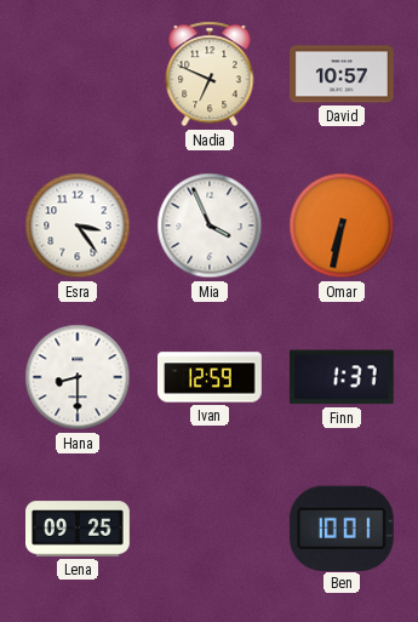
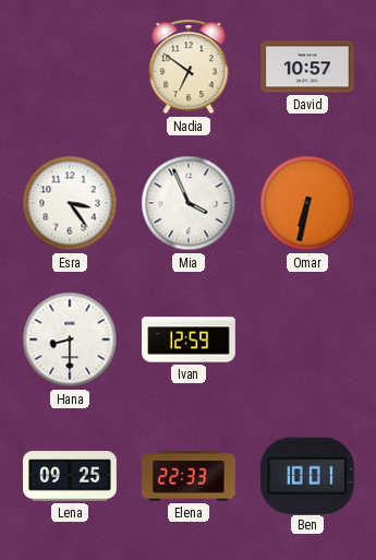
Nadia: 6:49 -> 6:51 (189, 67)
Finn: 1:37 -> none (342, 377)
Elena: none -> 22:33 (190, 476)
